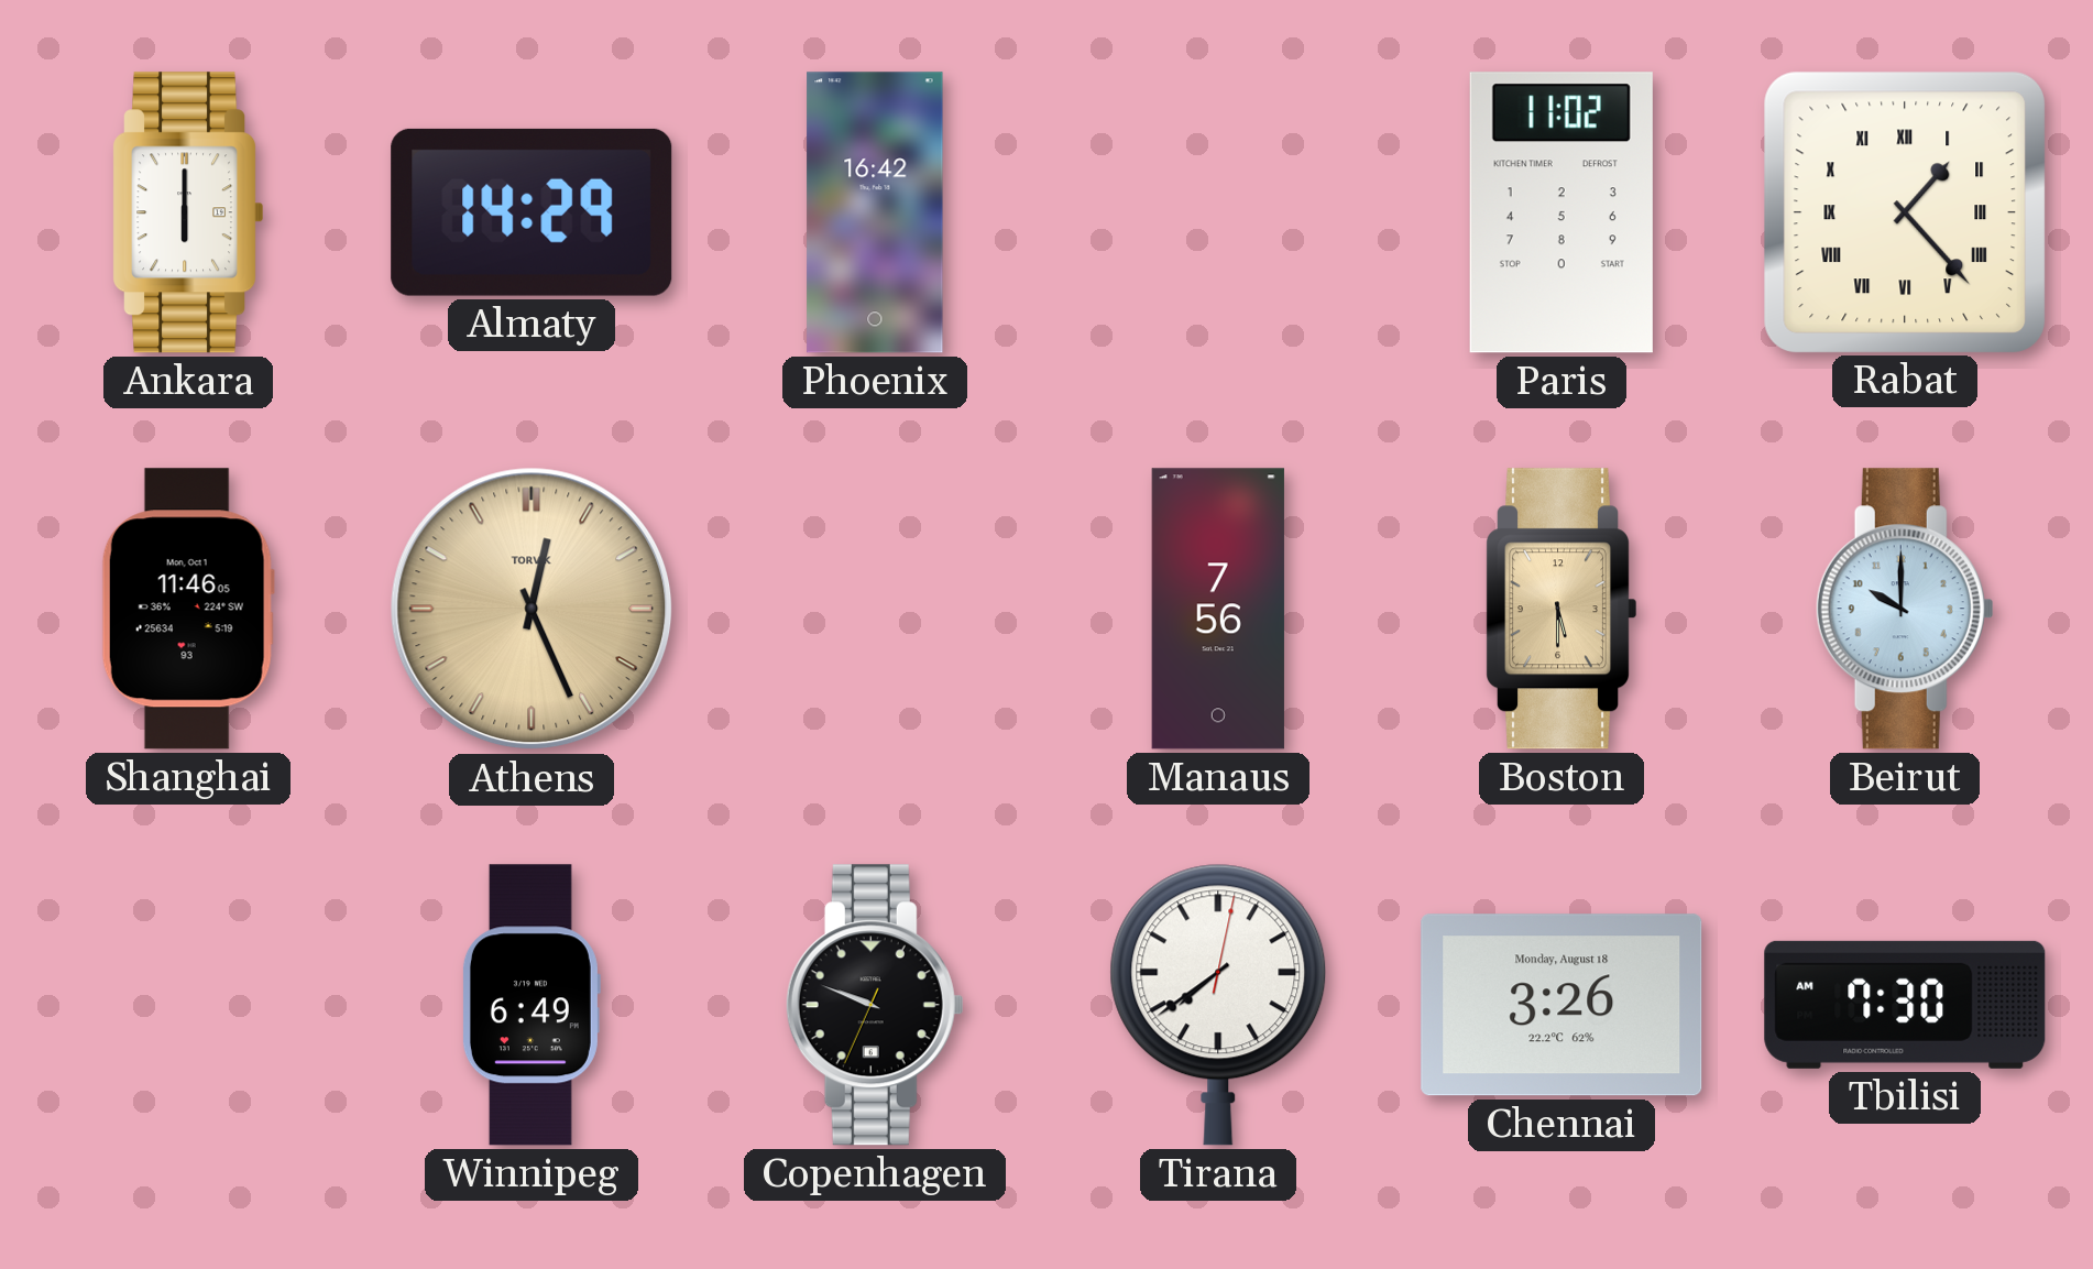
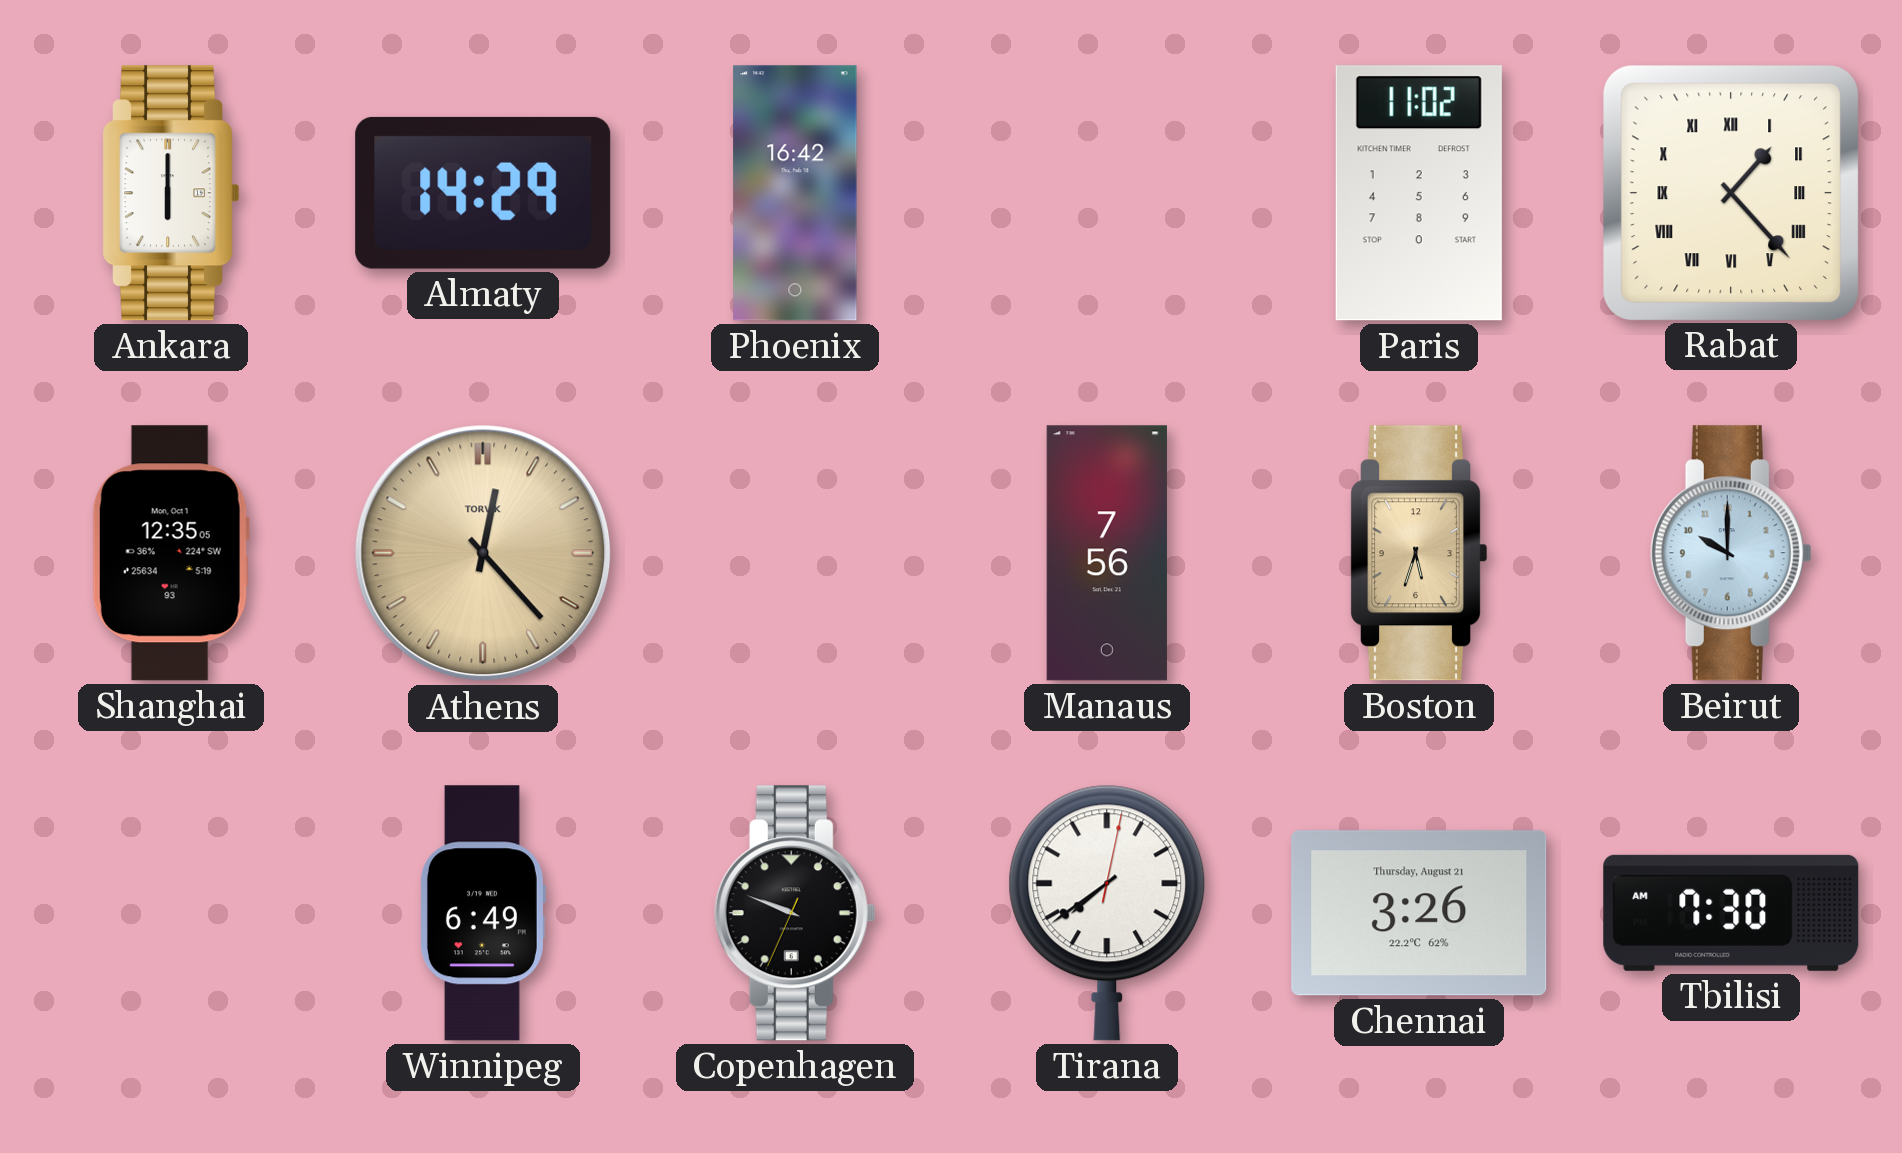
Shanghai: 11:46 -> 12:35 (171, 553)
Athens: 12:26 -> 12:23 (483, 553)
Boston: 5:30 -> 5:33 (1420, 553)
Chennai date: Monday, August 18 -> Thursday, August 21 (1419, 913)
